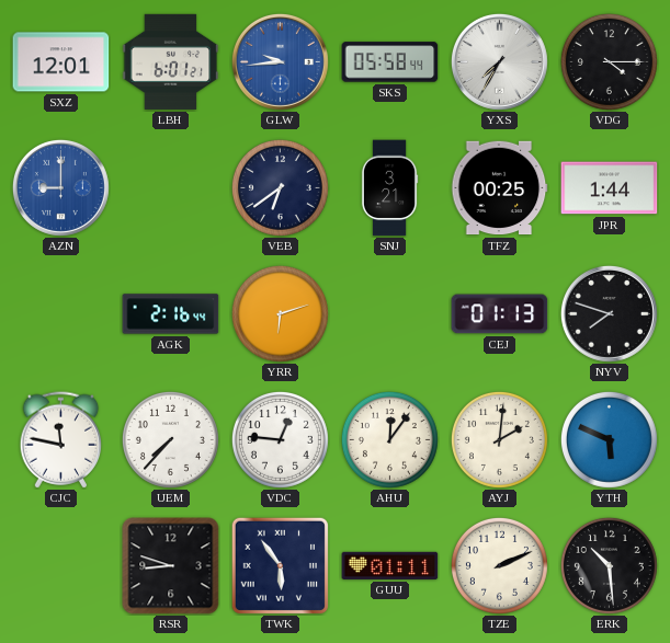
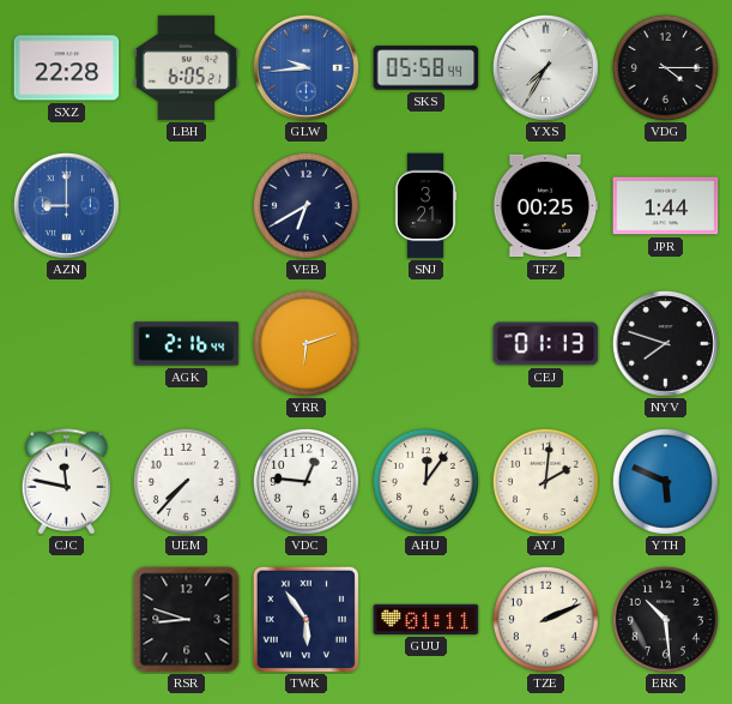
SXZ: 12:01 -> 22:28 (67, 68)
LBH: 6:01 -> 6:05 (187, 67)
VEB: 6:39 -> 6:40 (305, 205)
